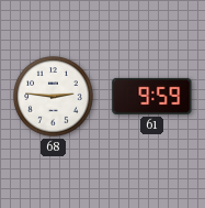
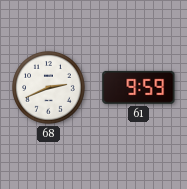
68: 2:46 -> 2:41 (49, 88)
